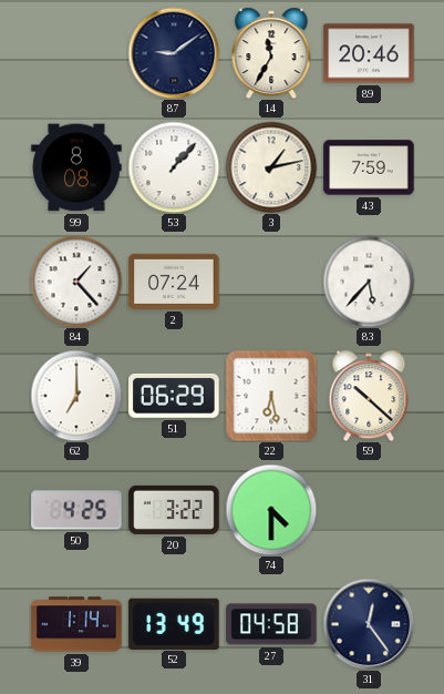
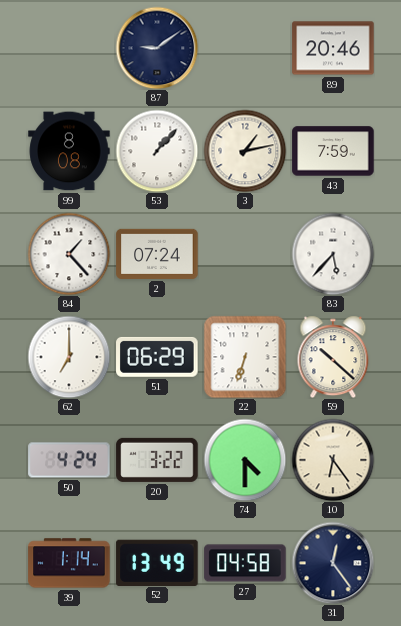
14: 11:35 -> none (271, 53)
22: 6:28 -> 6:33 (245, 357)
50: 4:25 -> 4:24 (69, 460)
10: none -> 6:24 (333, 460)
